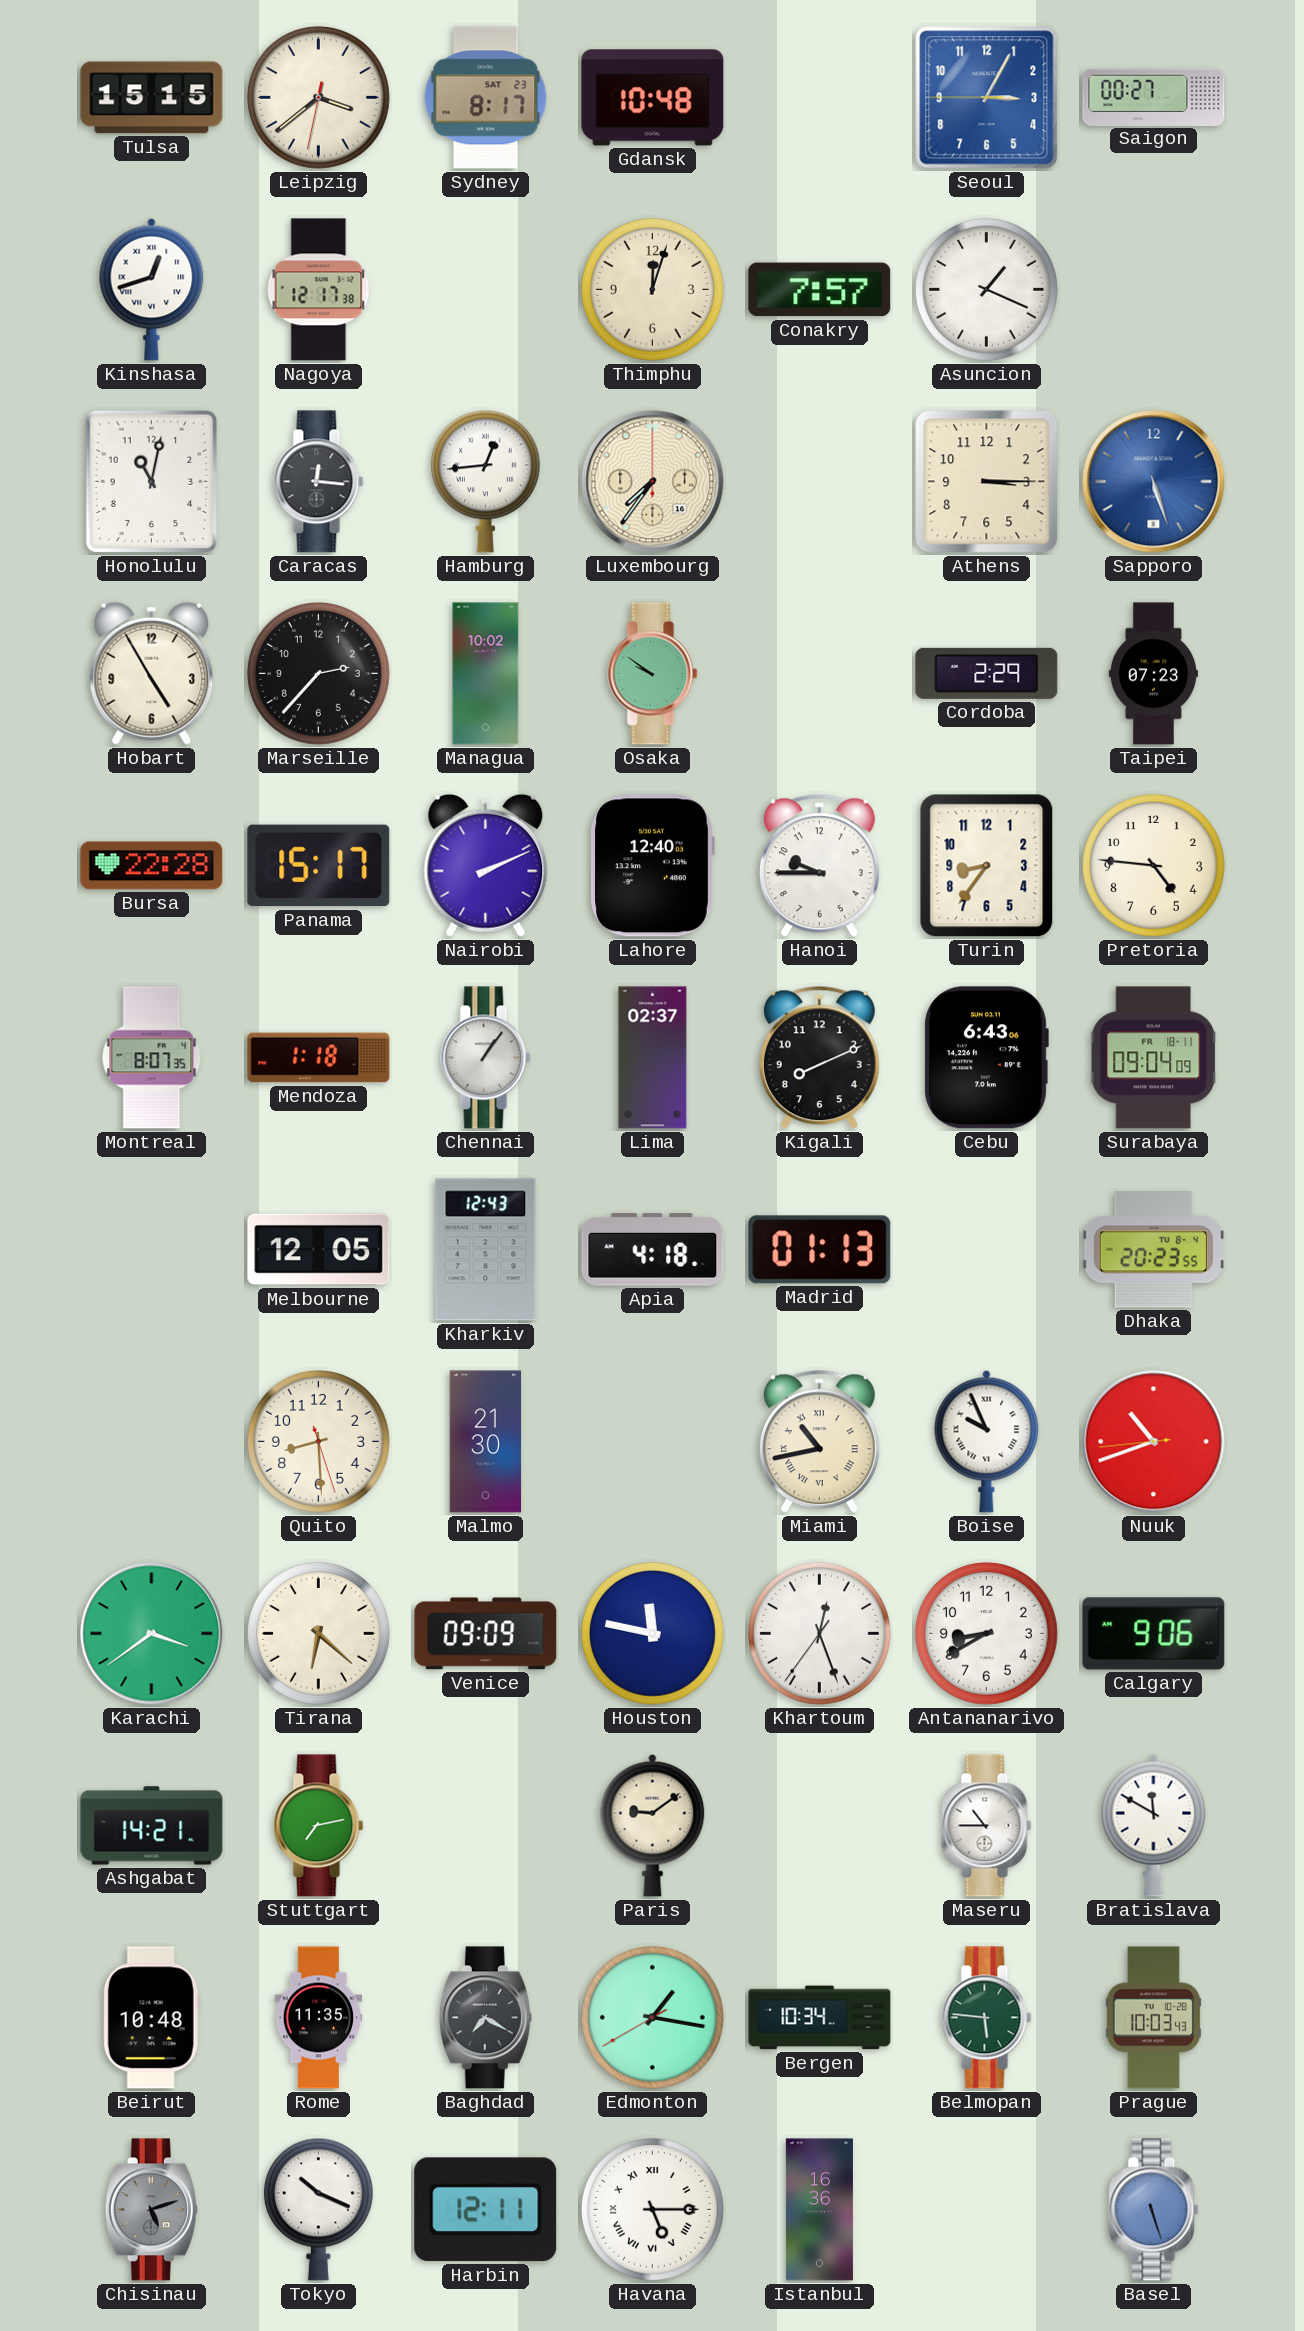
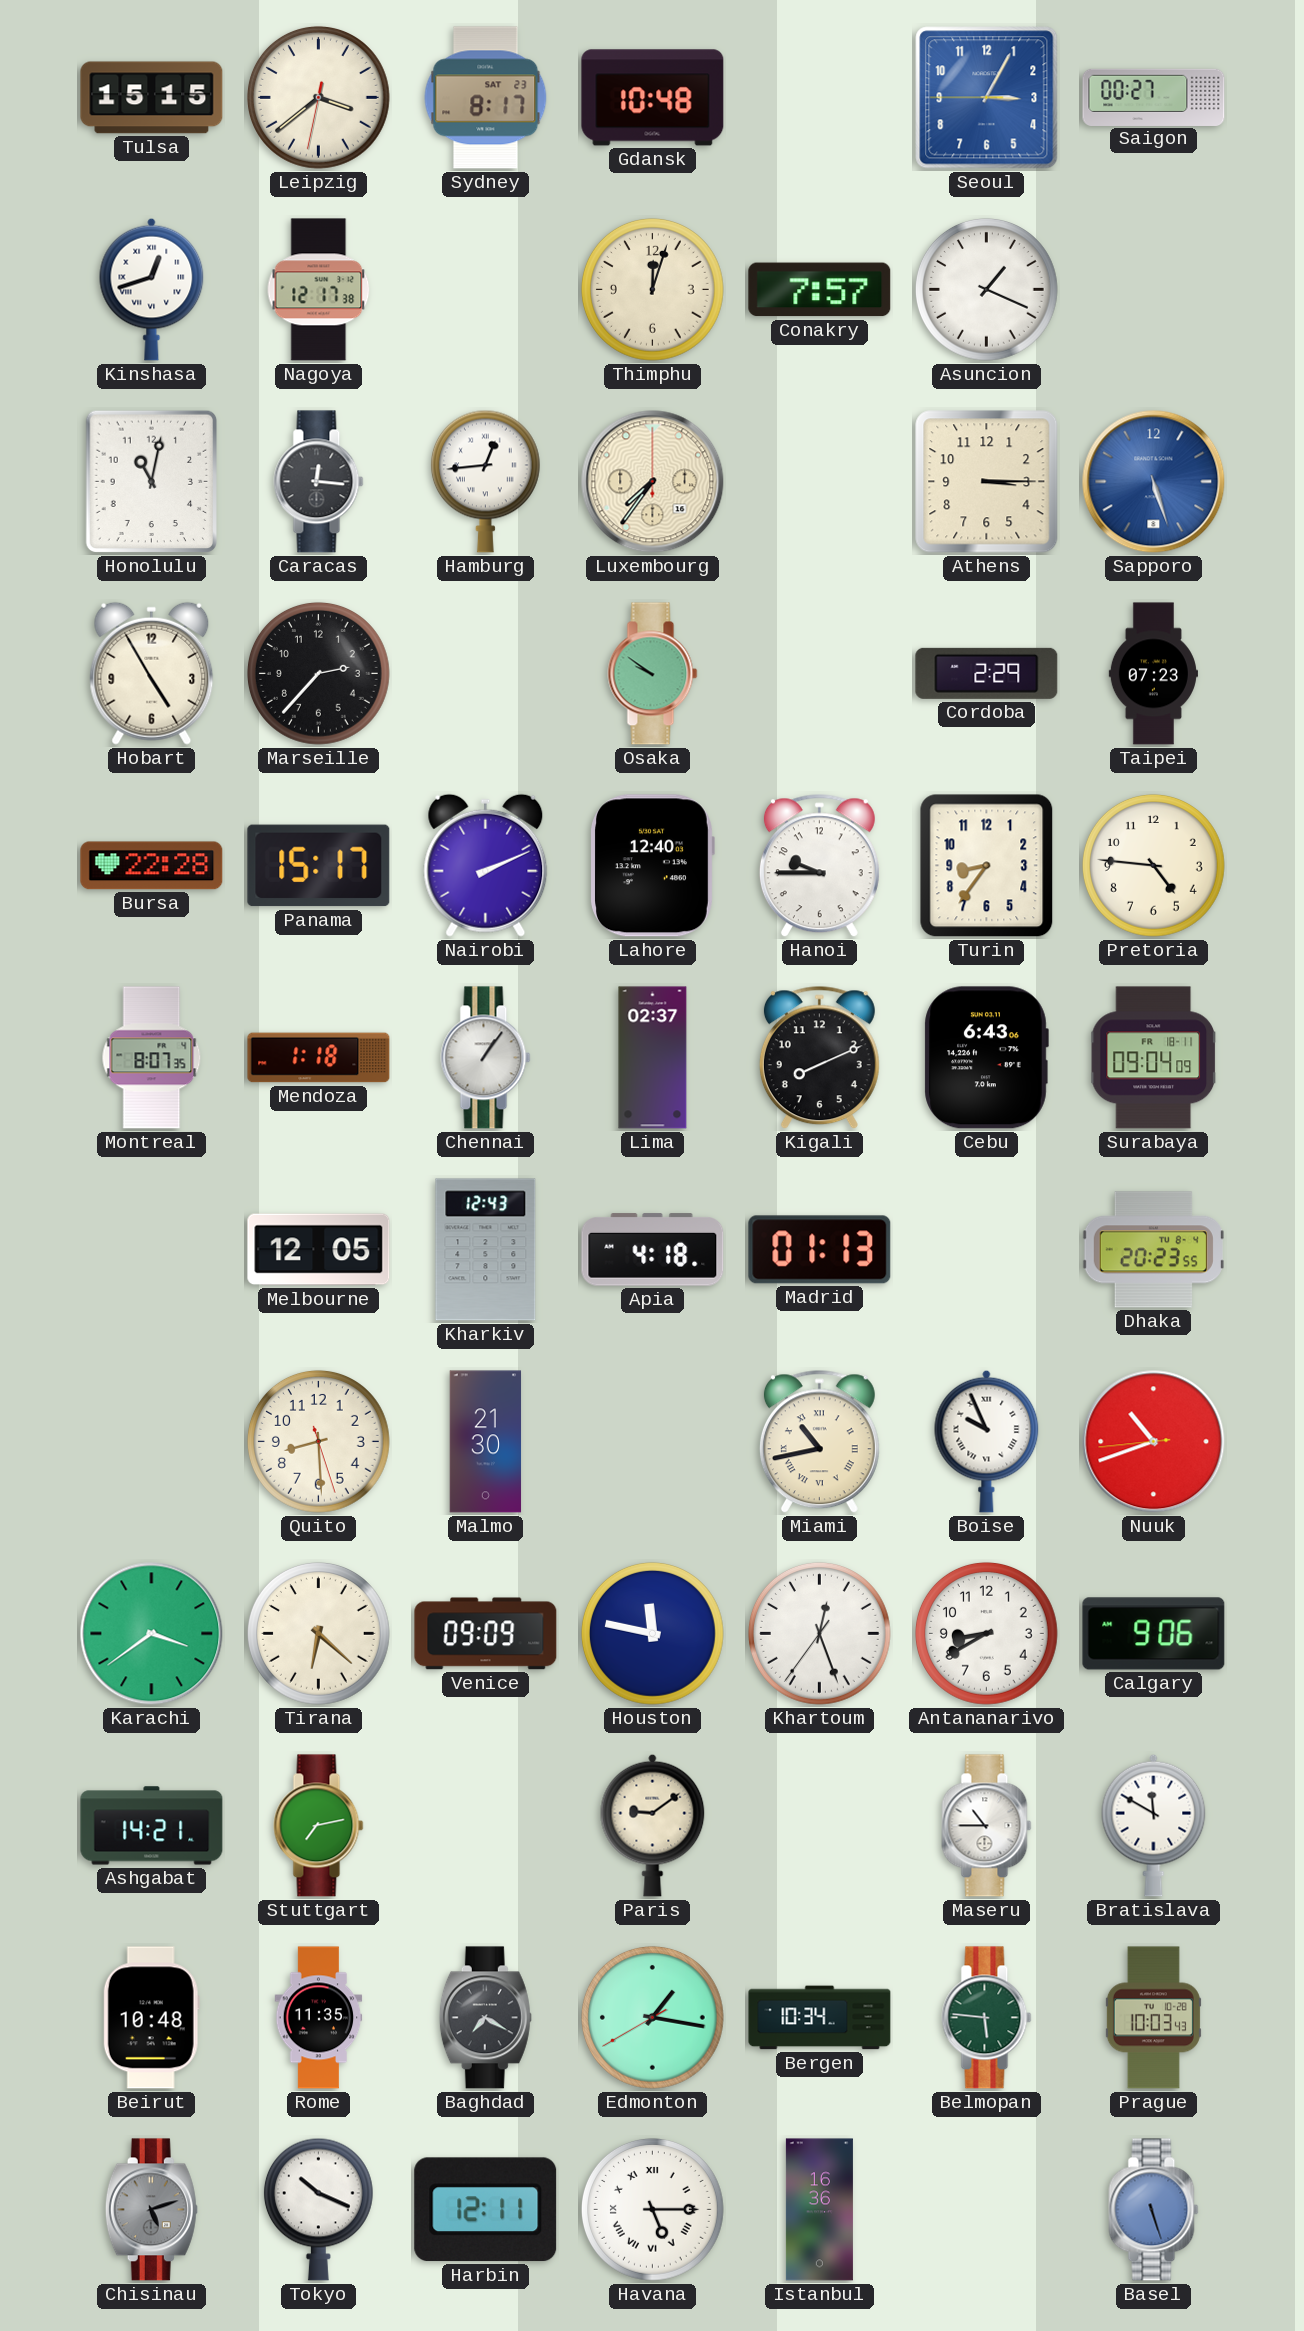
Managua: 10:02 -> none (486, 674)
